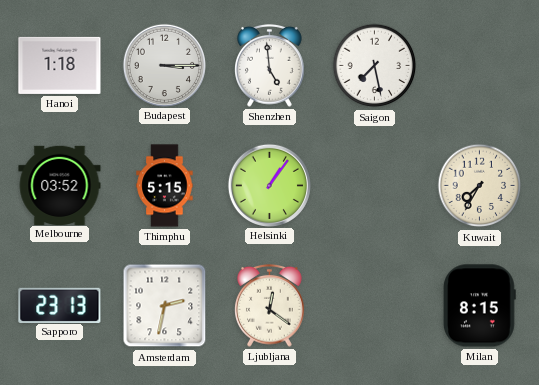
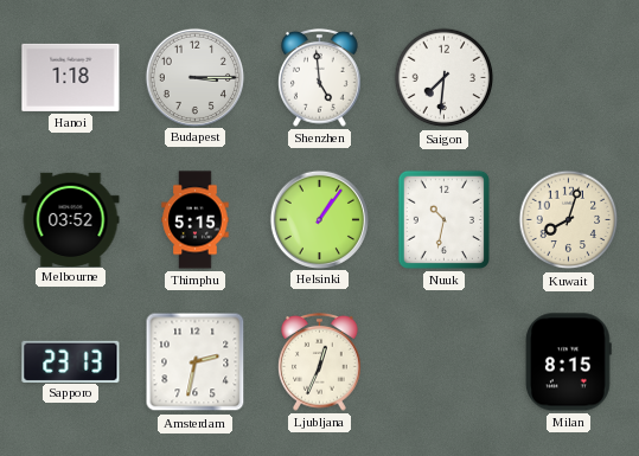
Saigon: 7:28 -> 7:31 (445, 78)
Nuuk: none -> 10:32 (443, 219)
Kuwait: 7:35 -> 8:03 (569, 220)
Ljubljana: 12:21 -> 12:34 (320, 361)
